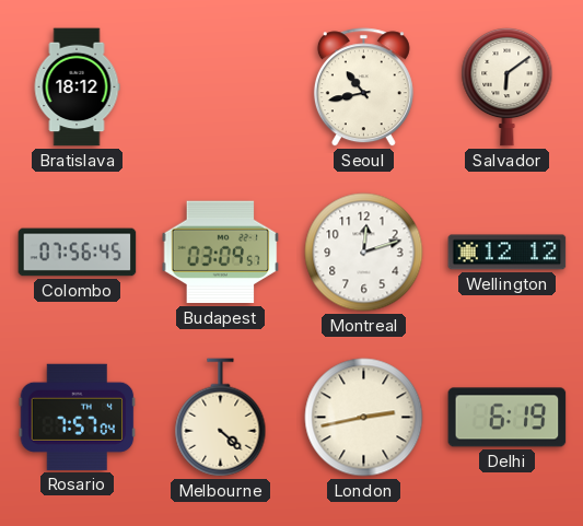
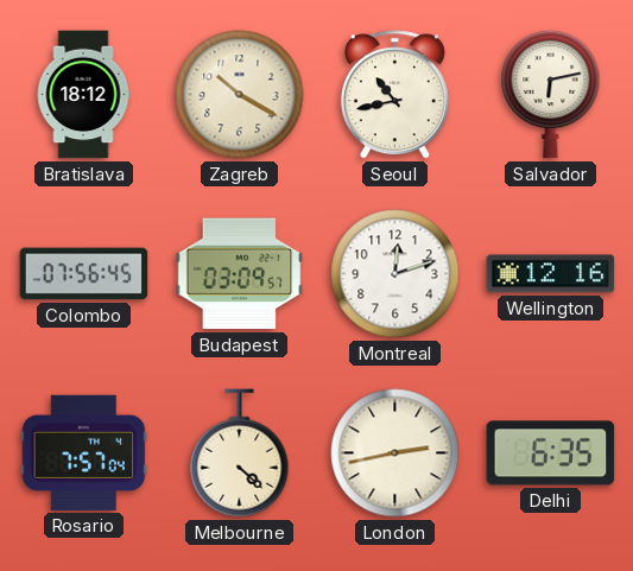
Zagreb: none -> 10:20 (240, 95)
Salvador: 6:09 -> 6:13 (551, 94)
Wellington: 12:12 -> 12:16 (551, 274)
Delhi: 6:19 -> 6:35 (551, 453)
